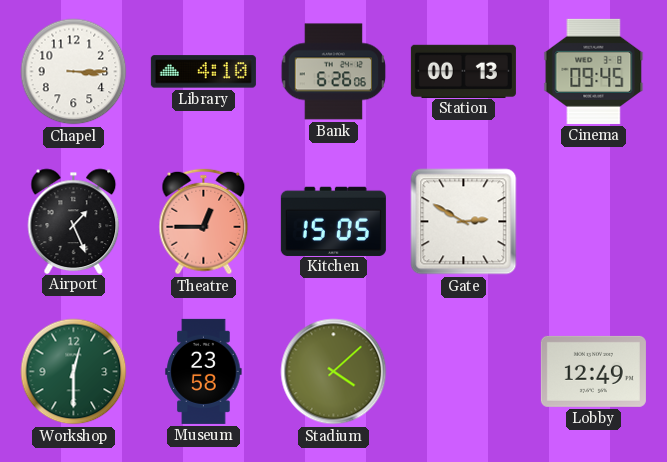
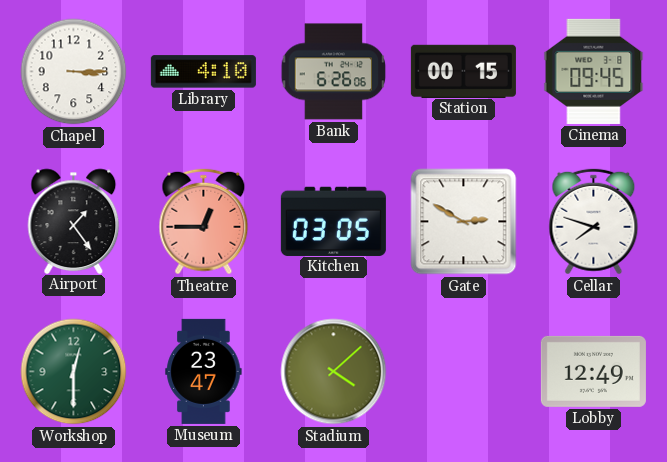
Station: 00:13 -> 00:15 (463, 71)
Airport: 1:26 -> 1:24 (74, 221)
Kitchen: 15:05 -> 03:05 (333, 221)
Cellar: none -> 7:48 (594, 222)
Museum: 23:58 -> 23:47 (204, 371)
